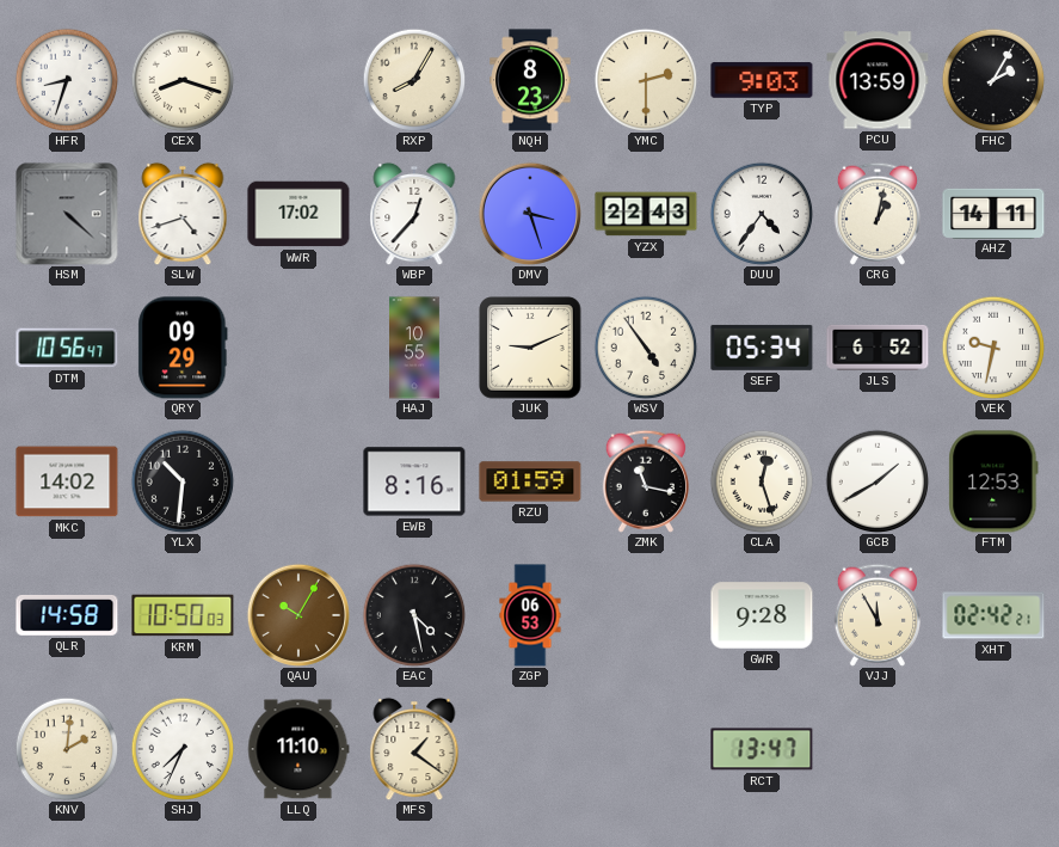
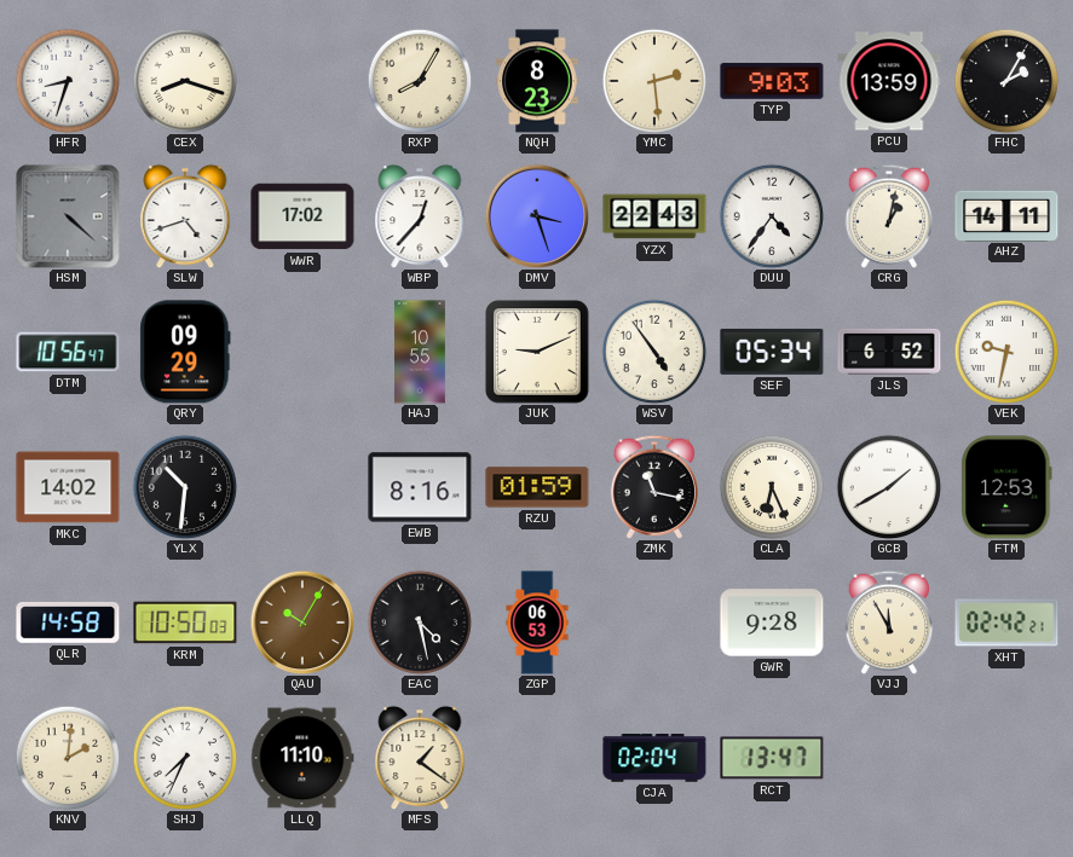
YMC: 2:30 -> 2:29 (654, 81)
CLA: 12:27 -> 6:26 (772, 487)
CJA: none -> 02:04 (654, 758)
